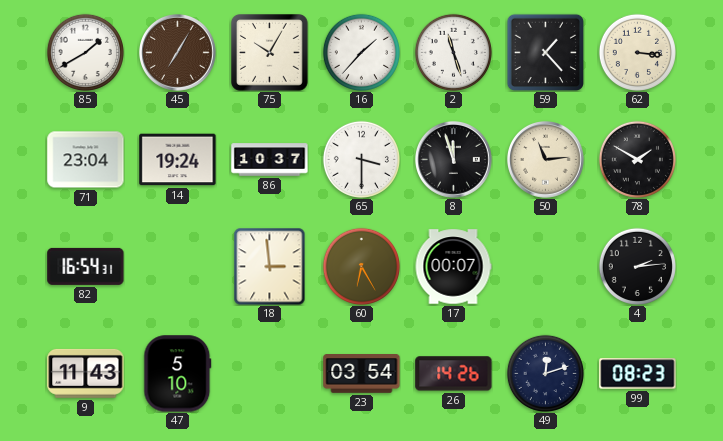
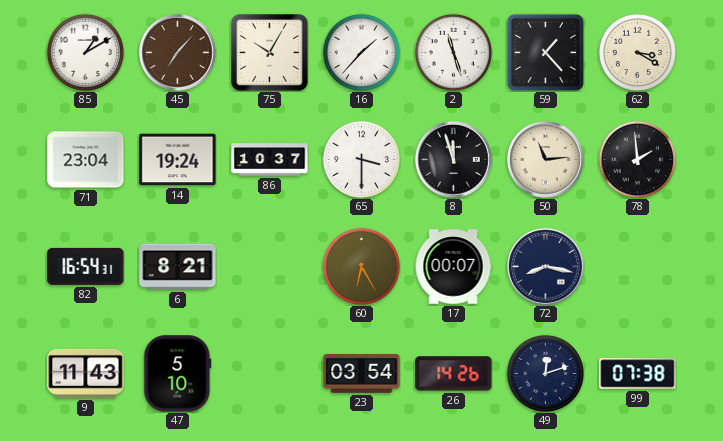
85: 1:40 -> 1:10 (85, 52)
45: 7:05 -> 7:07 (178, 53)
62: 3:16 -> 3:20 (637, 52)
78: 1:50 -> 1:59 (637, 159)
6: none -> 8:21 (178, 267)
18: 2:59 -> none (270, 266)
72: none -> 8:17 (546, 267)
4: 2:14 -> none (637, 266)
99: 08:23 -> 07:38 (638, 374)
